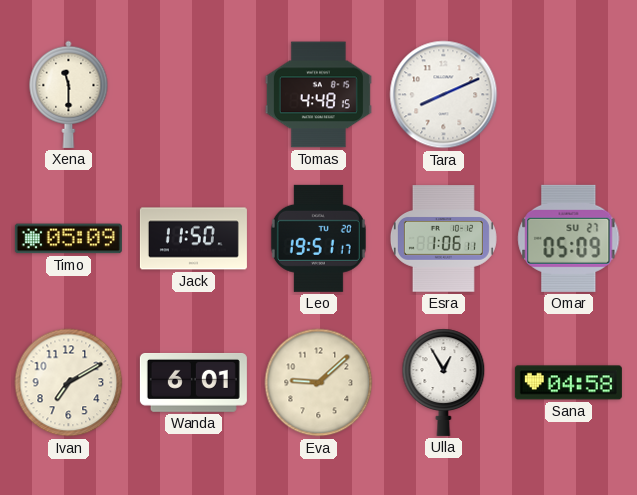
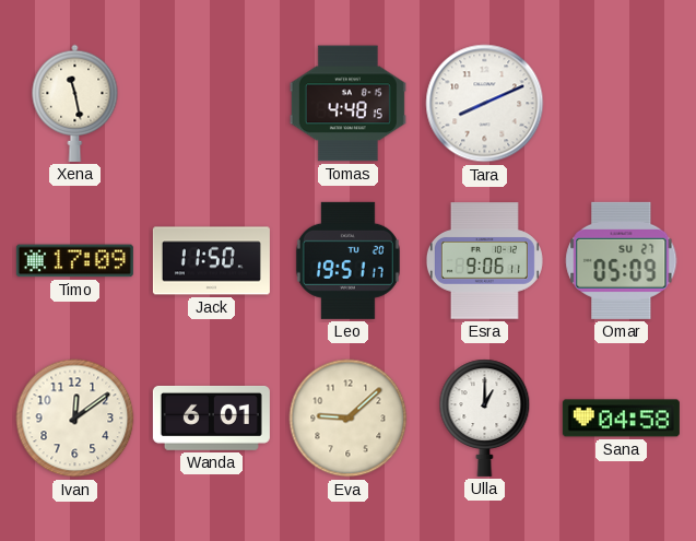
Xena: 11:30 -> 11:28 (75, 103)
Timo: 05:09 -> 17:09 (74, 261)
Esra: 1:06 -> 9:06 (484, 261)
Ivan: 7:10 -> 12:09 (75, 419)
Ulla: 12:55 -> 1:00 (485, 417)
